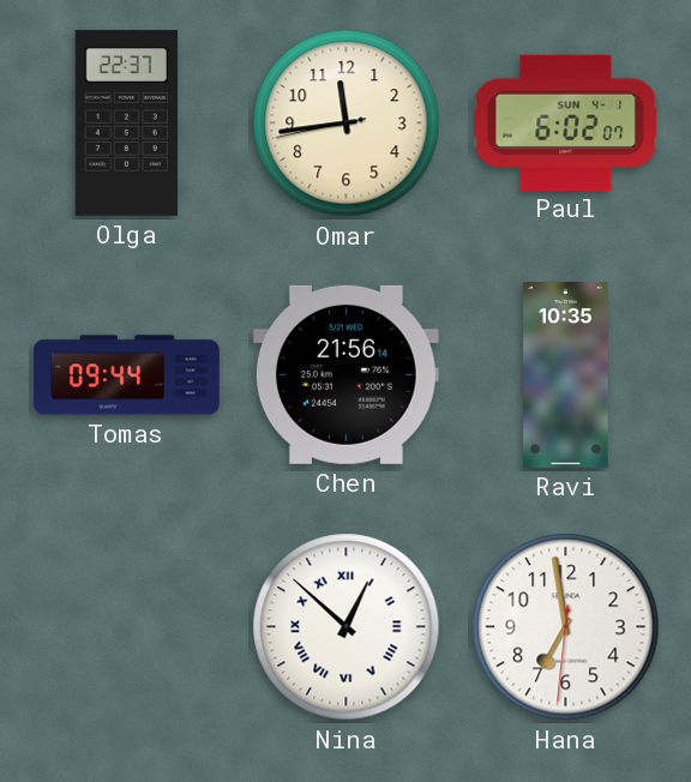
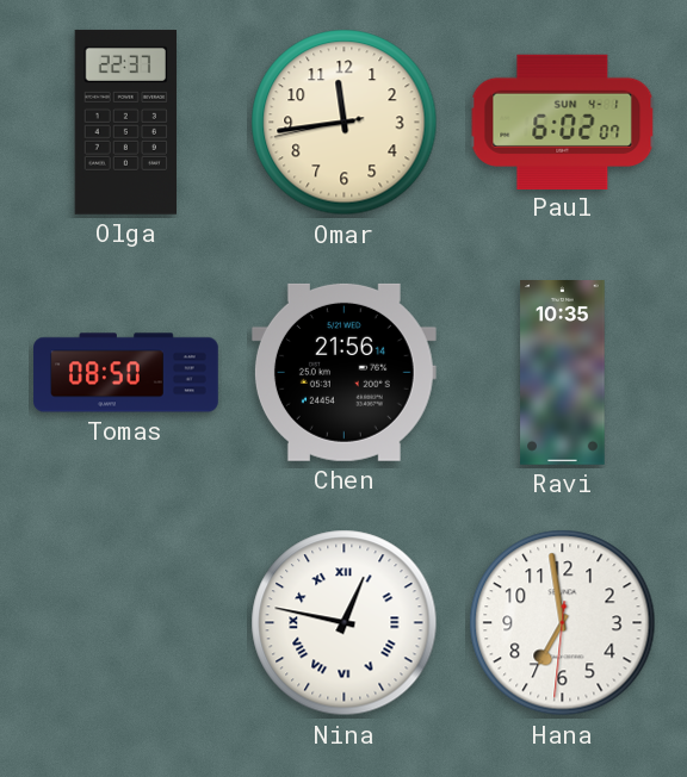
Tomas: 09:44 -> 08:50 (126, 373)
Nina: 12:52 -> 12:47 (345, 623)
